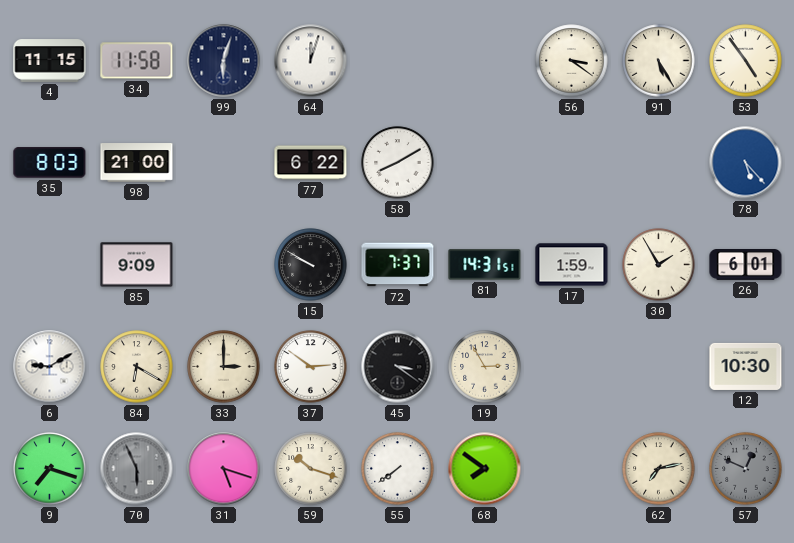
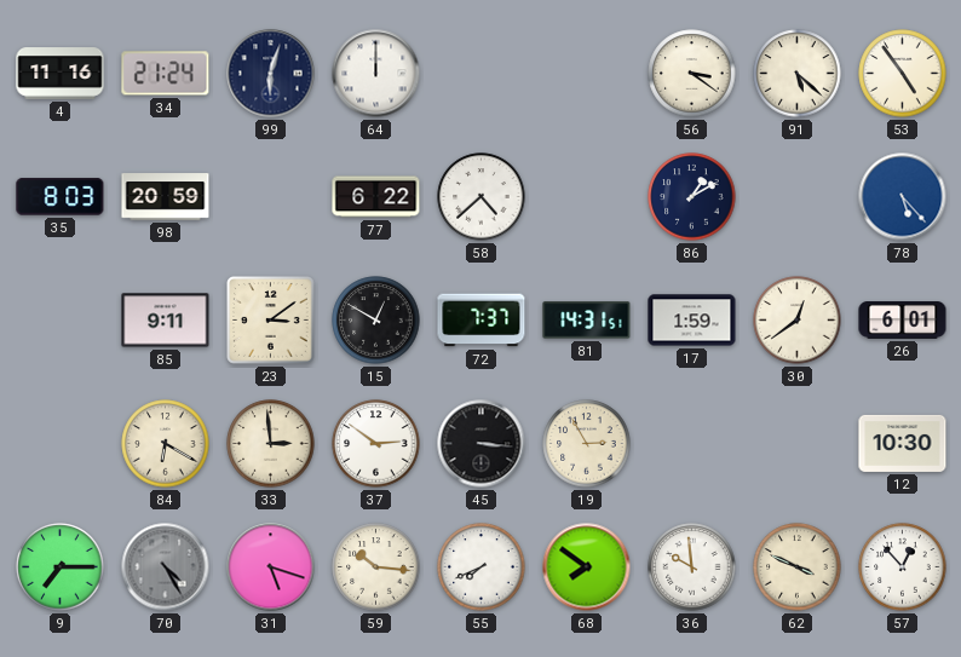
4: 11:15 -> 11:16 (61, 74)
34: 11:58 -> 21:24 (166, 74)
64: 12:03 -> 12:00 (376, 74)
91: 5:25 -> 5:22 (798, 74)
98: 21:00 -> 20:59 (166, 197)
58: 8:10 -> 4:38 (482, 197)
86: none -> 1:10 (692, 197)
85: 9:09 -> 9:11 (166, 321)
23: none -> 3:09 (271, 321)
15: 9:50 -> 12:50 (376, 321)
30: 1:55 -> 12:39 (798, 321)
6: 9:10 -> none (50, 367)
33: 3:00 -> 2:59 (271, 444)
45: 3:21 -> 3:16 (482, 444)
9: 7:18 -> 7:15 (61, 567)
70: 5:56 -> 4:25 (166, 567)
59: 10:18 -> 10:16 (376, 567)
55: 7:39 -> 7:41 (482, 567)
36: none -> 9:59 (692, 567)
62: 7:13 -> 3:49 (798, 567)
57: 12:49 -> 12:53 (903, 567)
57 dial: grey -> white (903, 567)
